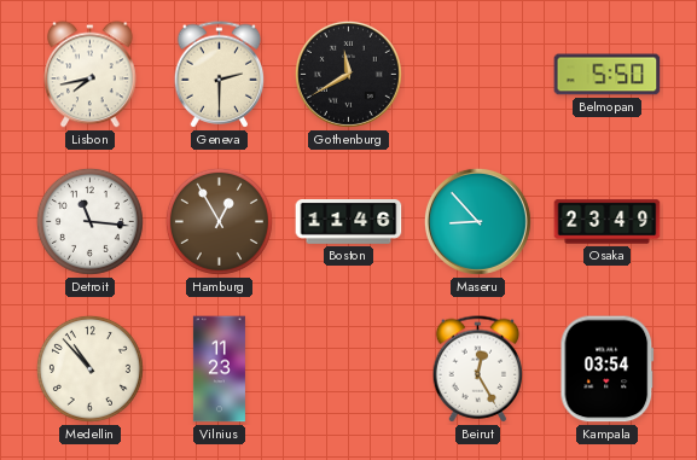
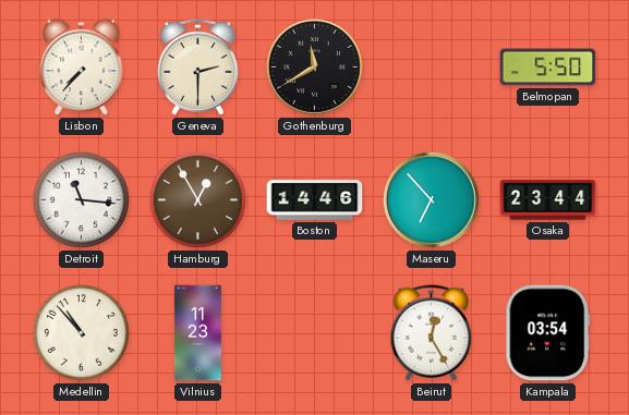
Lisbon: 7:43 -> 7:37 (82, 68)
Boston: 11:46 -> 14:46 (315, 200)
Maseru: 8:53 -> 6:53 (431, 199)
Osaka: 23:49 -> 23:44 (548, 200)
